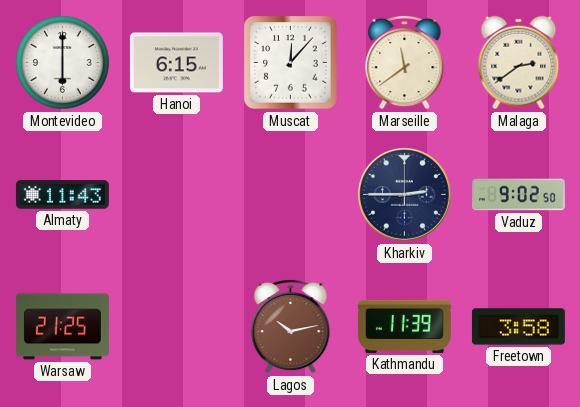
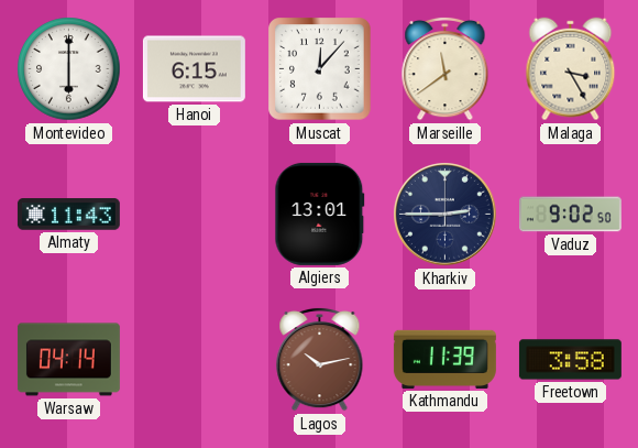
Malaga: 2:39 -> 3:25 (571, 69)
Algiers: none -> 13:01 (320, 214)
Warsaw: 21:25 -> 04:14 (68, 360)
